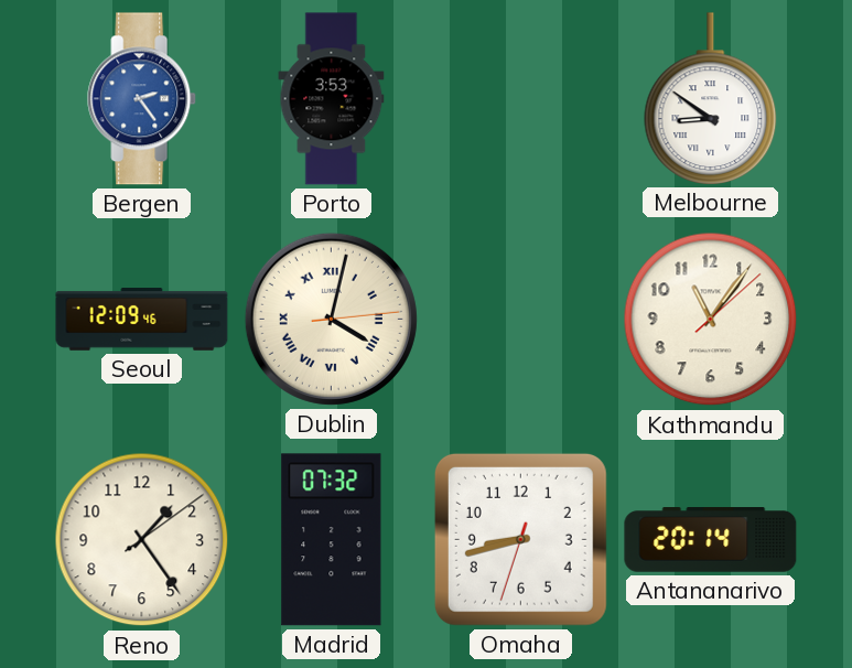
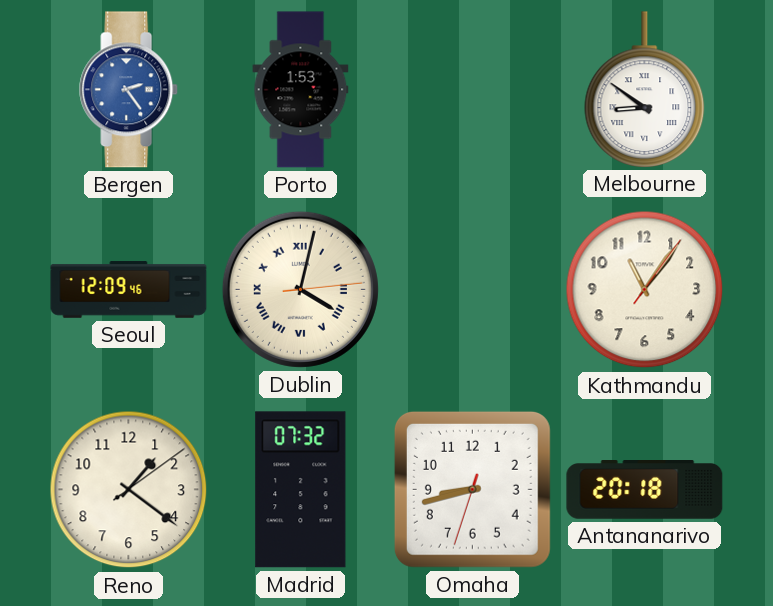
Porto: 3:53 -> 1:53 (301, 90)
Kathmandu: 11:06:08 -> 11:06:06 (645, 290)
Reno: 1:24 -> 1:21 (129, 490)
Antananarivo: 20:14 -> 20:18 (645, 490)
